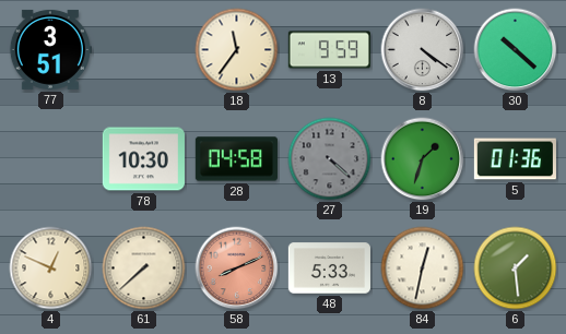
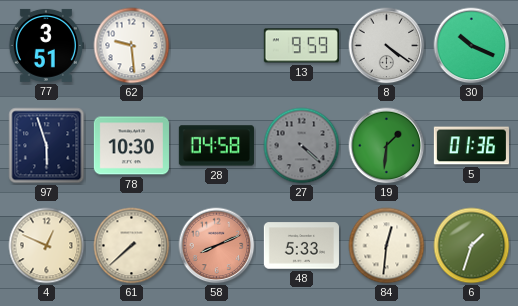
62: none -> 9:29 (132, 46)
18: 11:36 -> none (237, 50)
30: 10:22 -> 10:19 (472, 46)
97: none -> 5:57 (47, 146)
19: 1:33 -> 1:31 (387, 146)
84: 12:32 -> 12:31 (387, 246)
6: 1:29 -> 1:33 (472, 246)
